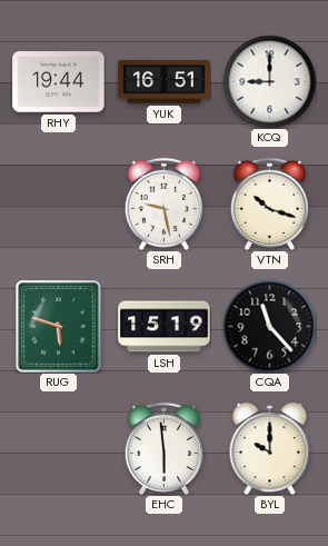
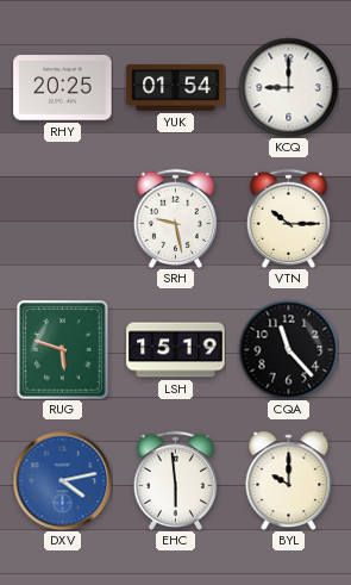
RHY: 19:44 -> 20:25 (63, 88)
YUK: 16:51 -> 01:54 (176, 87)
VTN: 10:18 -> 10:15 (288, 218)
DXV: none -> 4:13 (62, 480)
